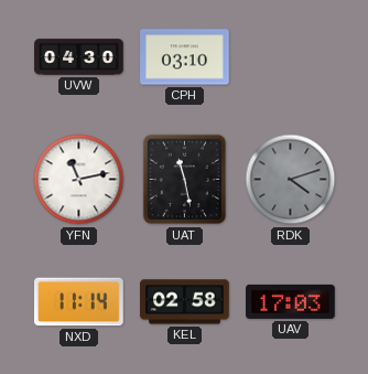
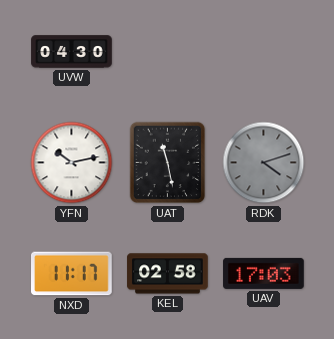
CPH: 03:10 -> none (185, 57)
YFN: 11:13 -> 10:13 (72, 163)
NXD: 11:14 -> 11:17 (72, 274)
